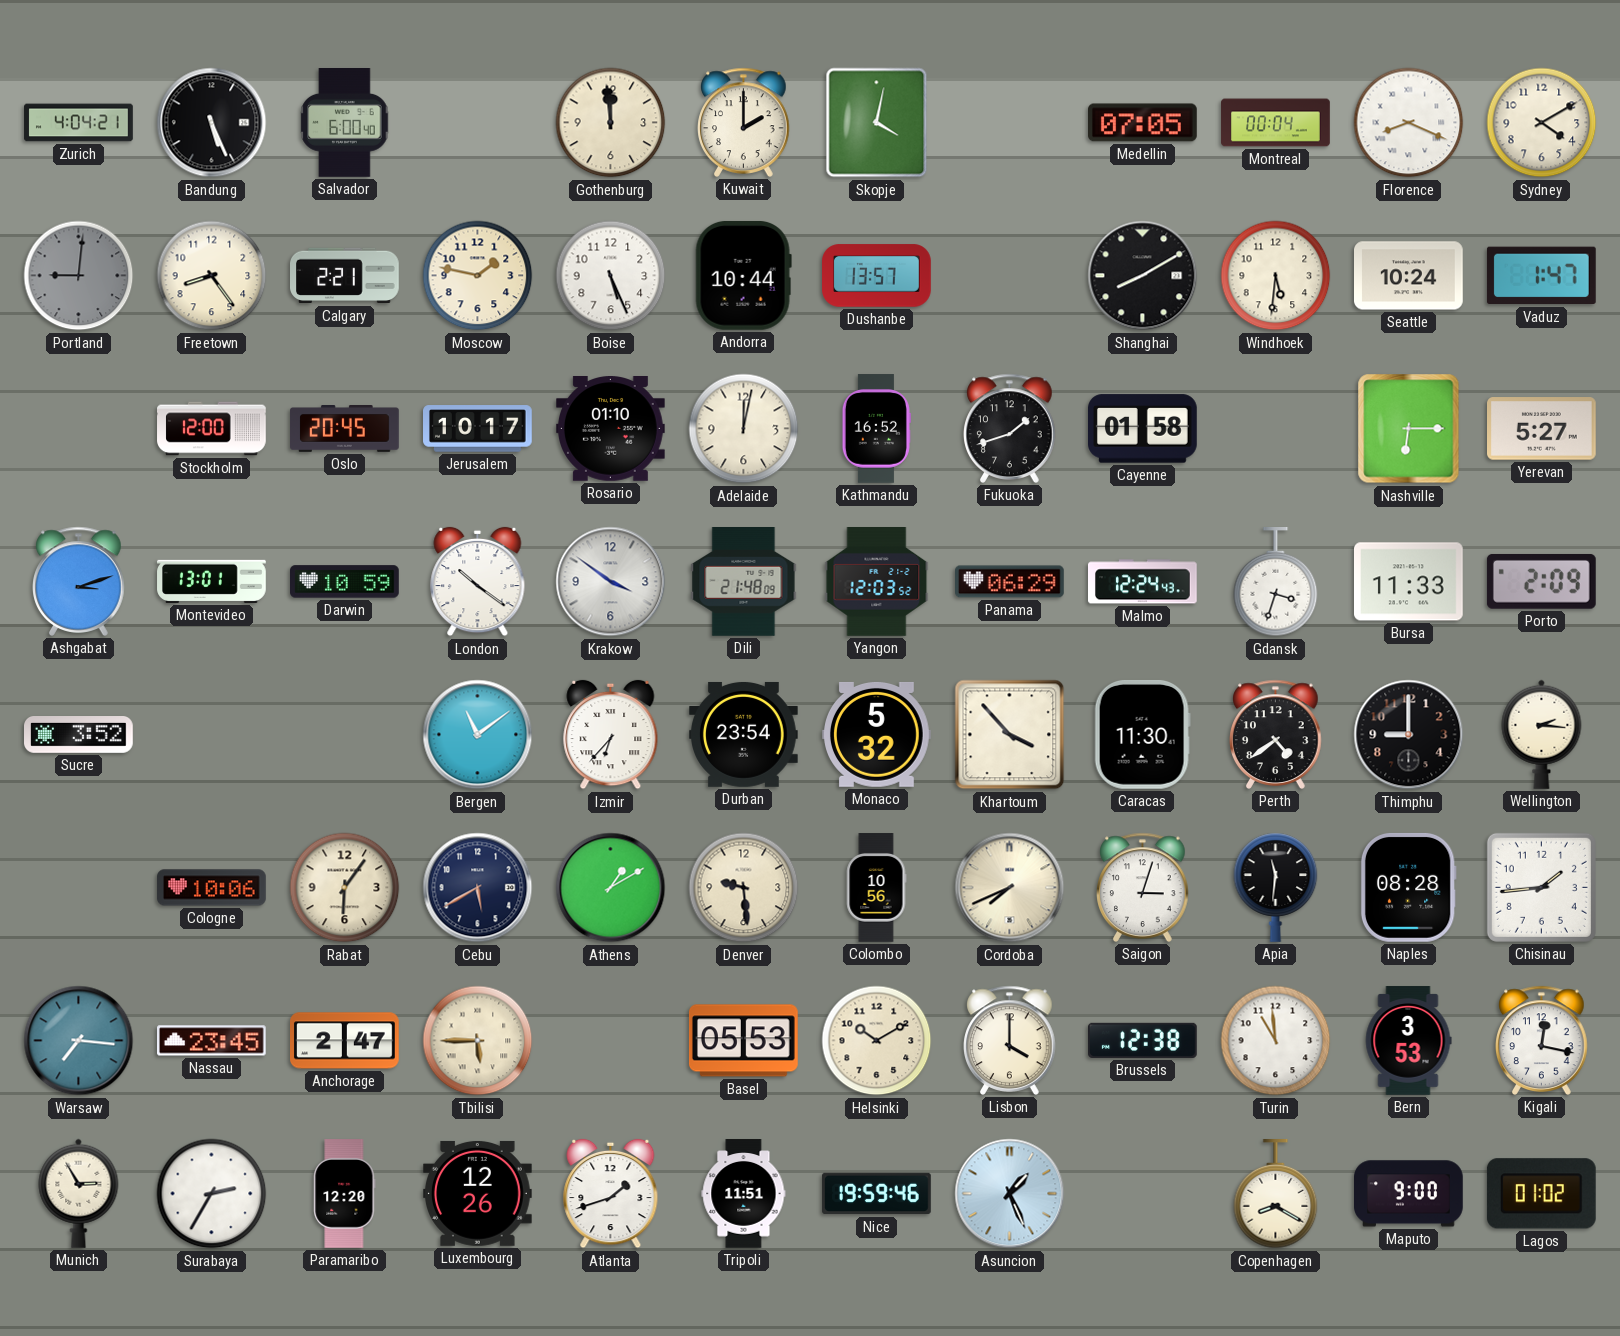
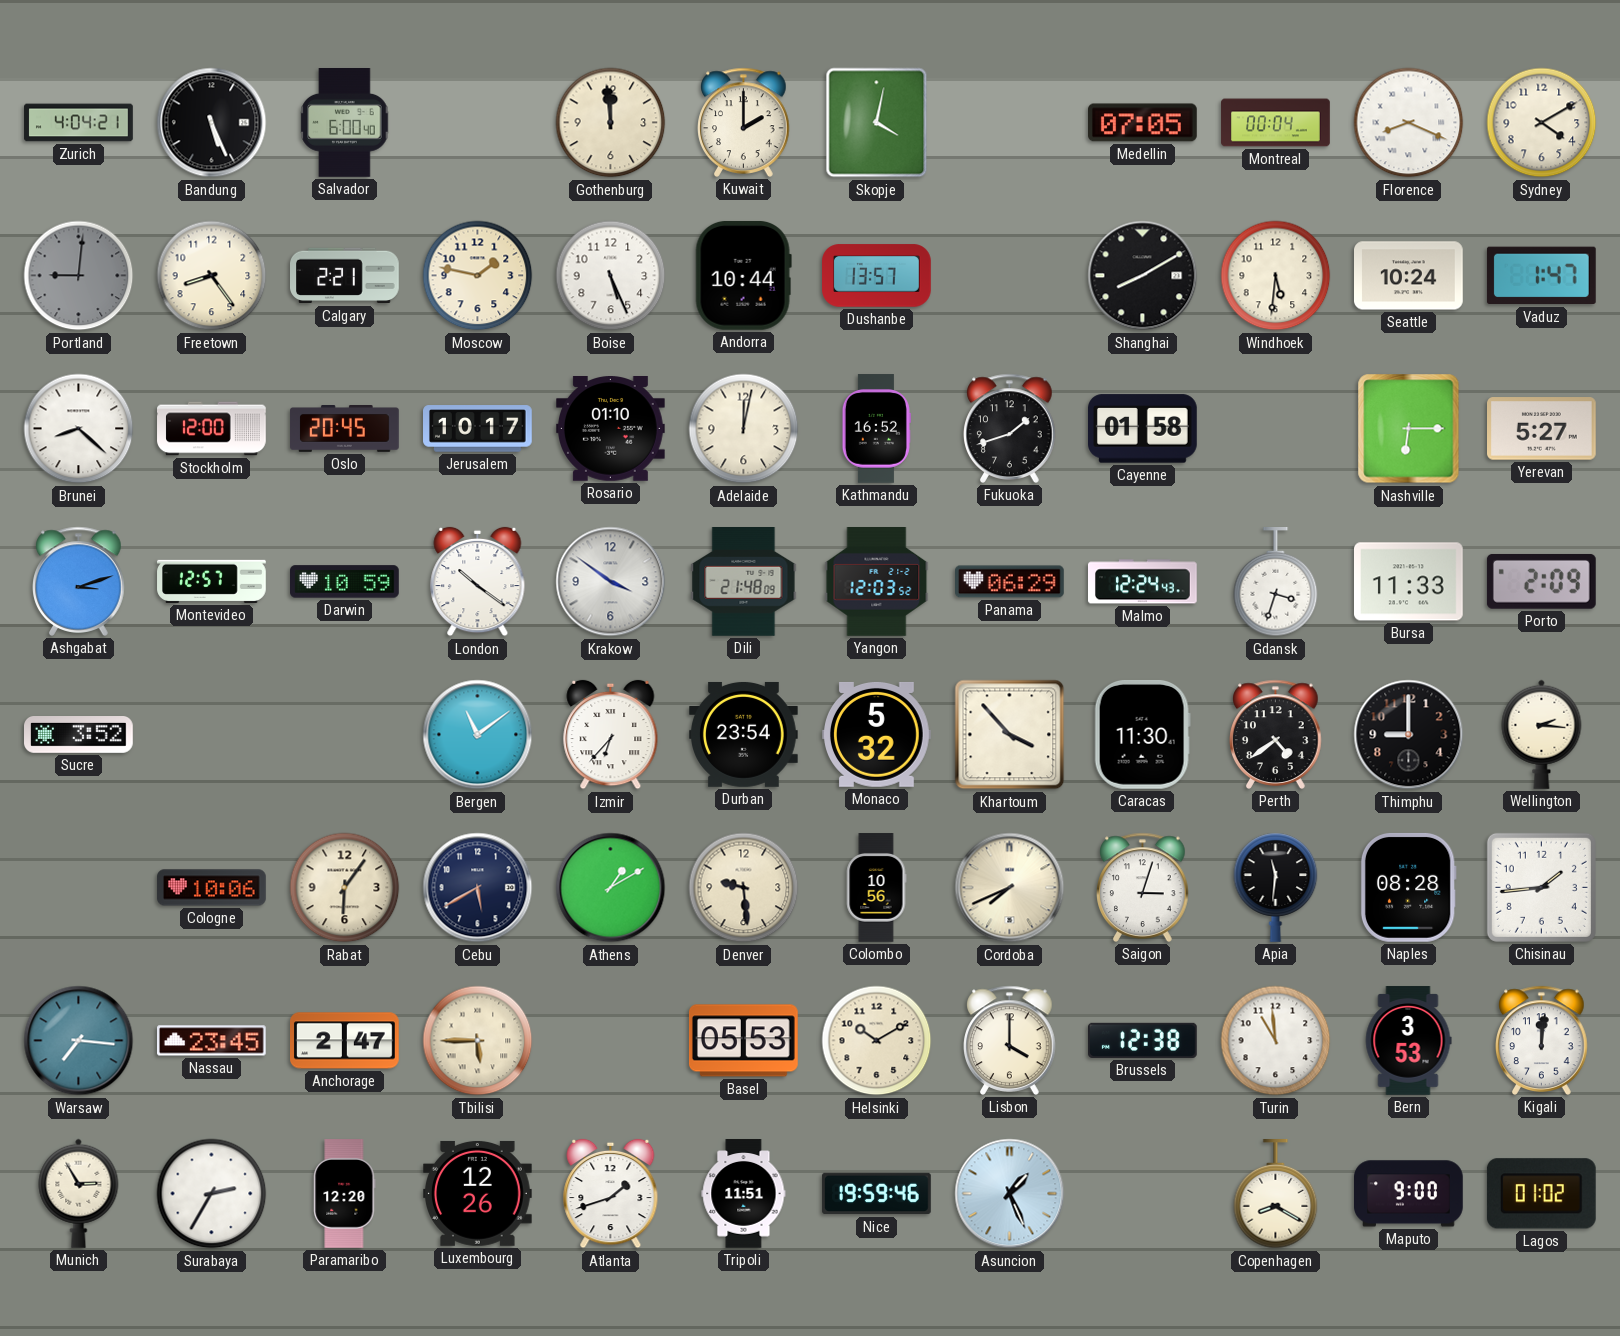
Brunei: none -> 8:22 (79, 429)
Montevideo: 13:01 -> 12:57 (212, 581)
Kigali: 12:17 -> 12:01 (1542, 1040)
